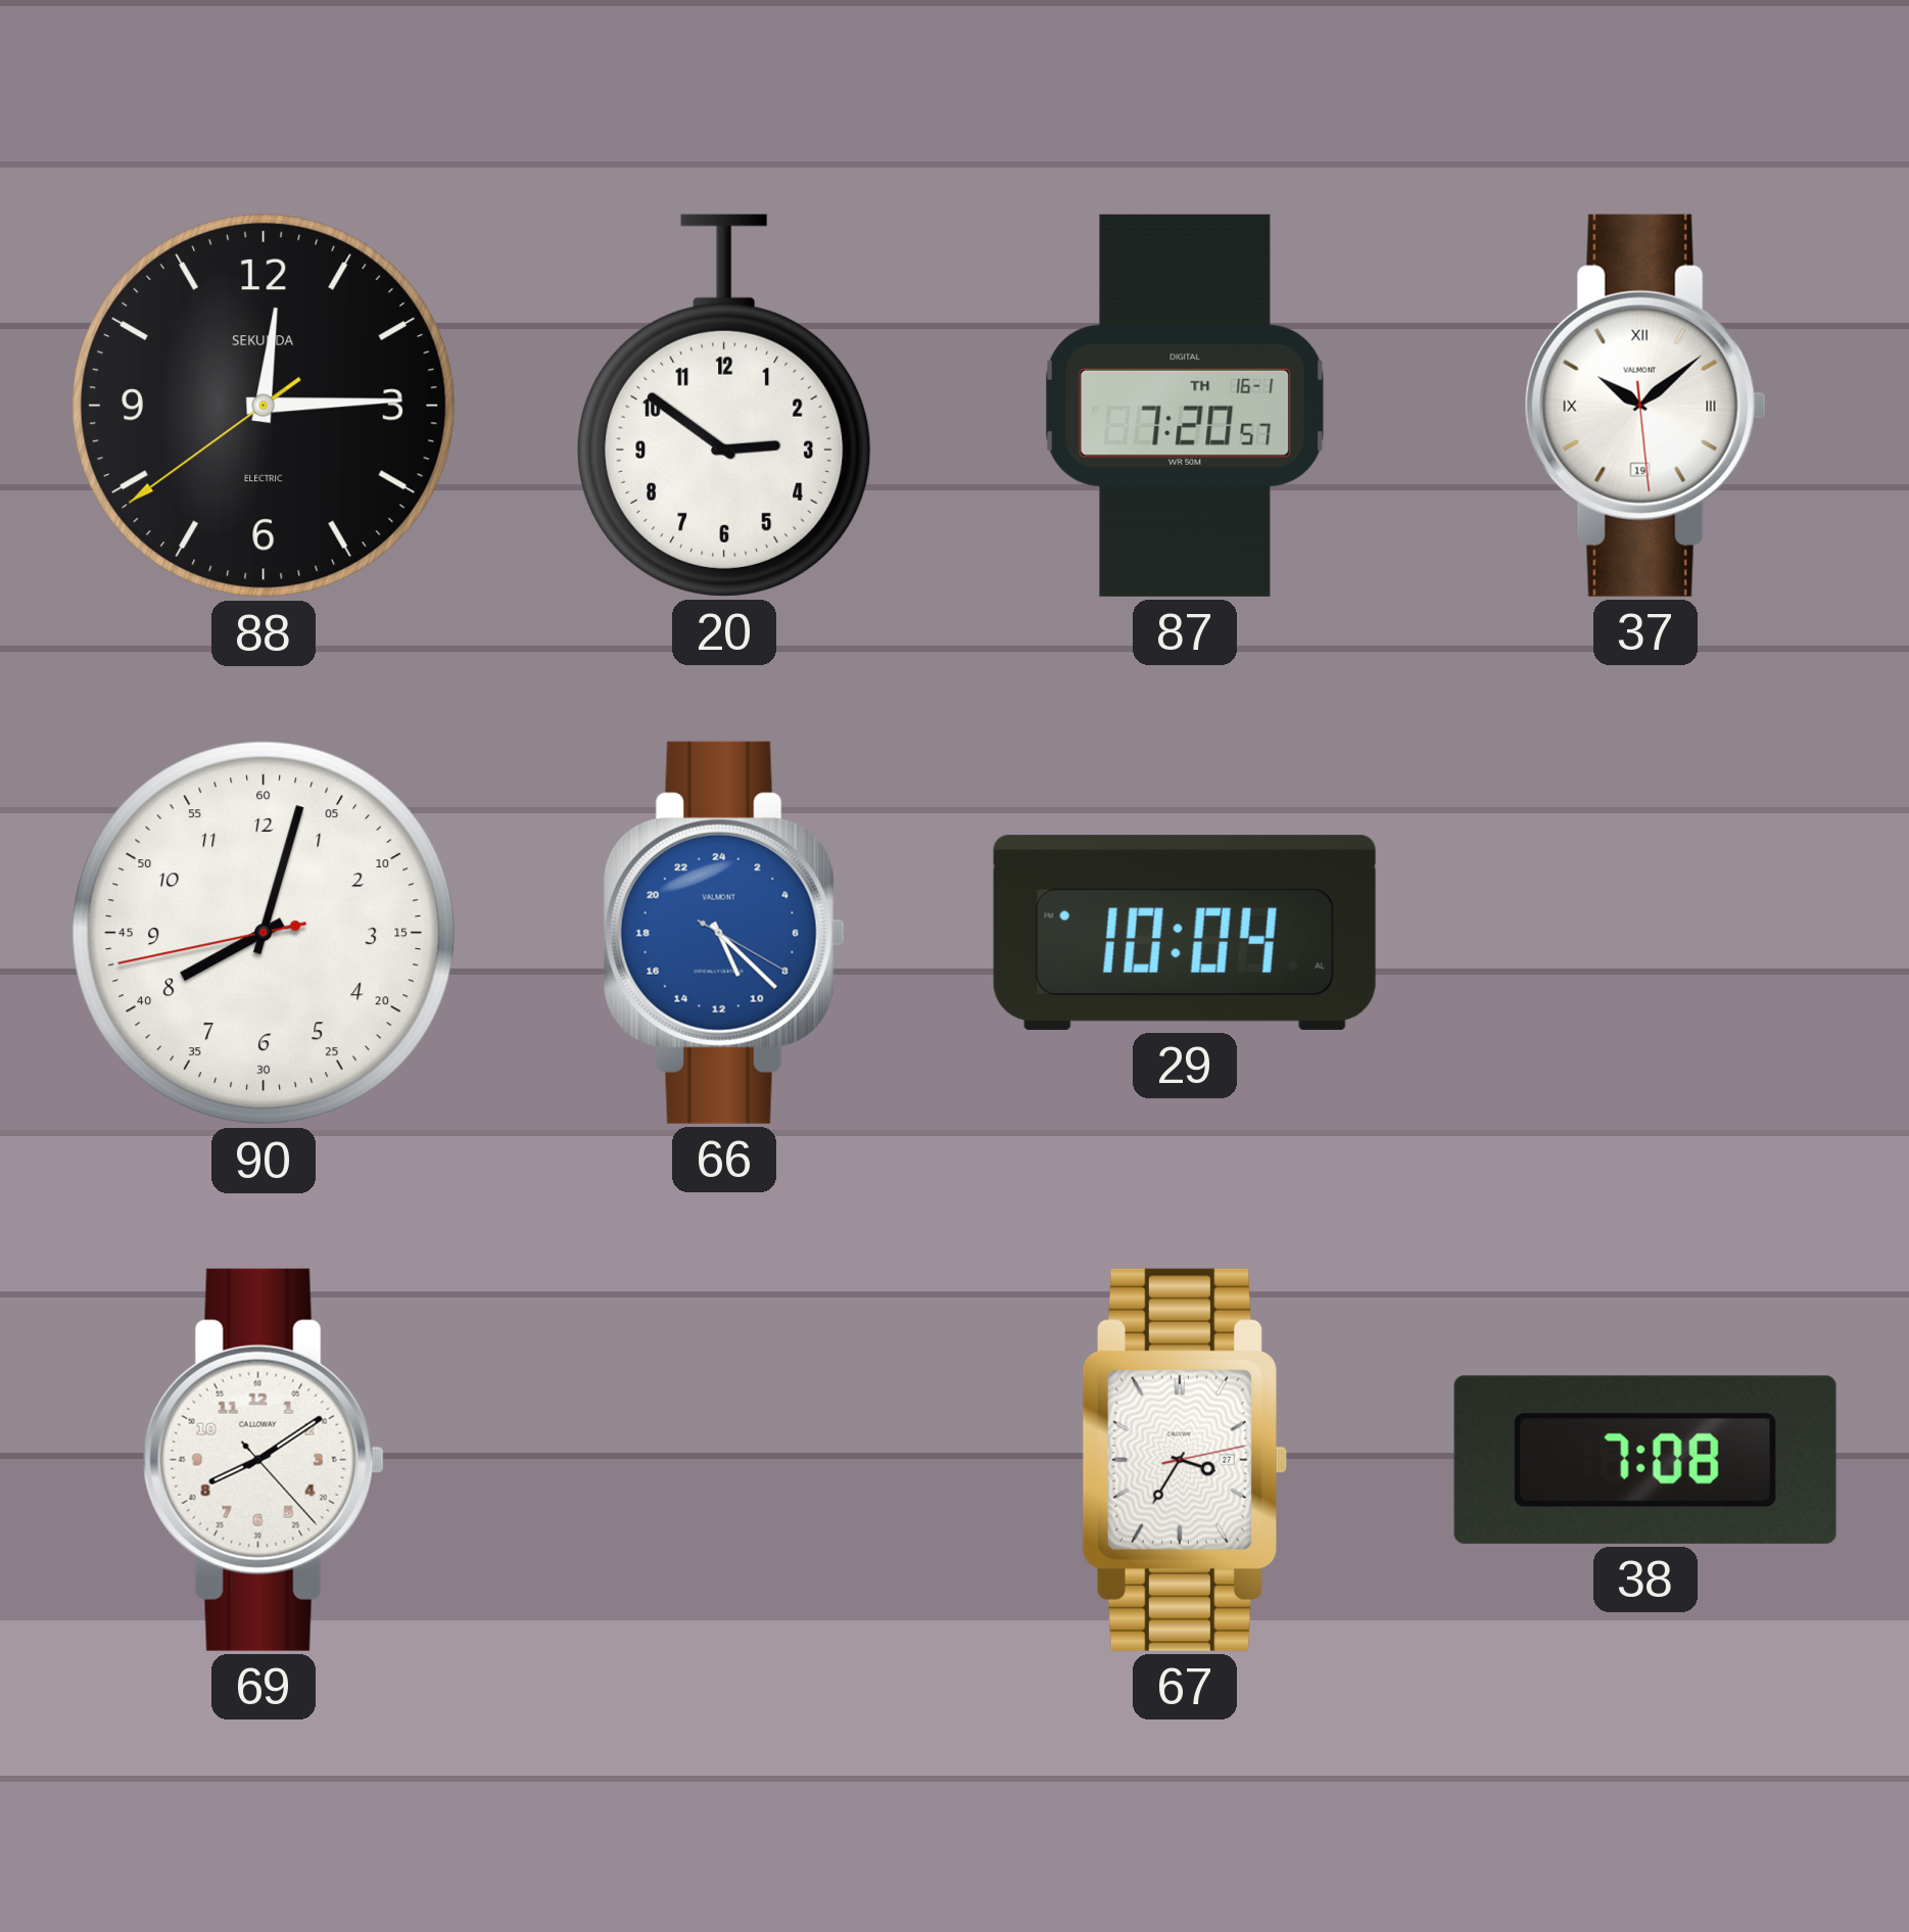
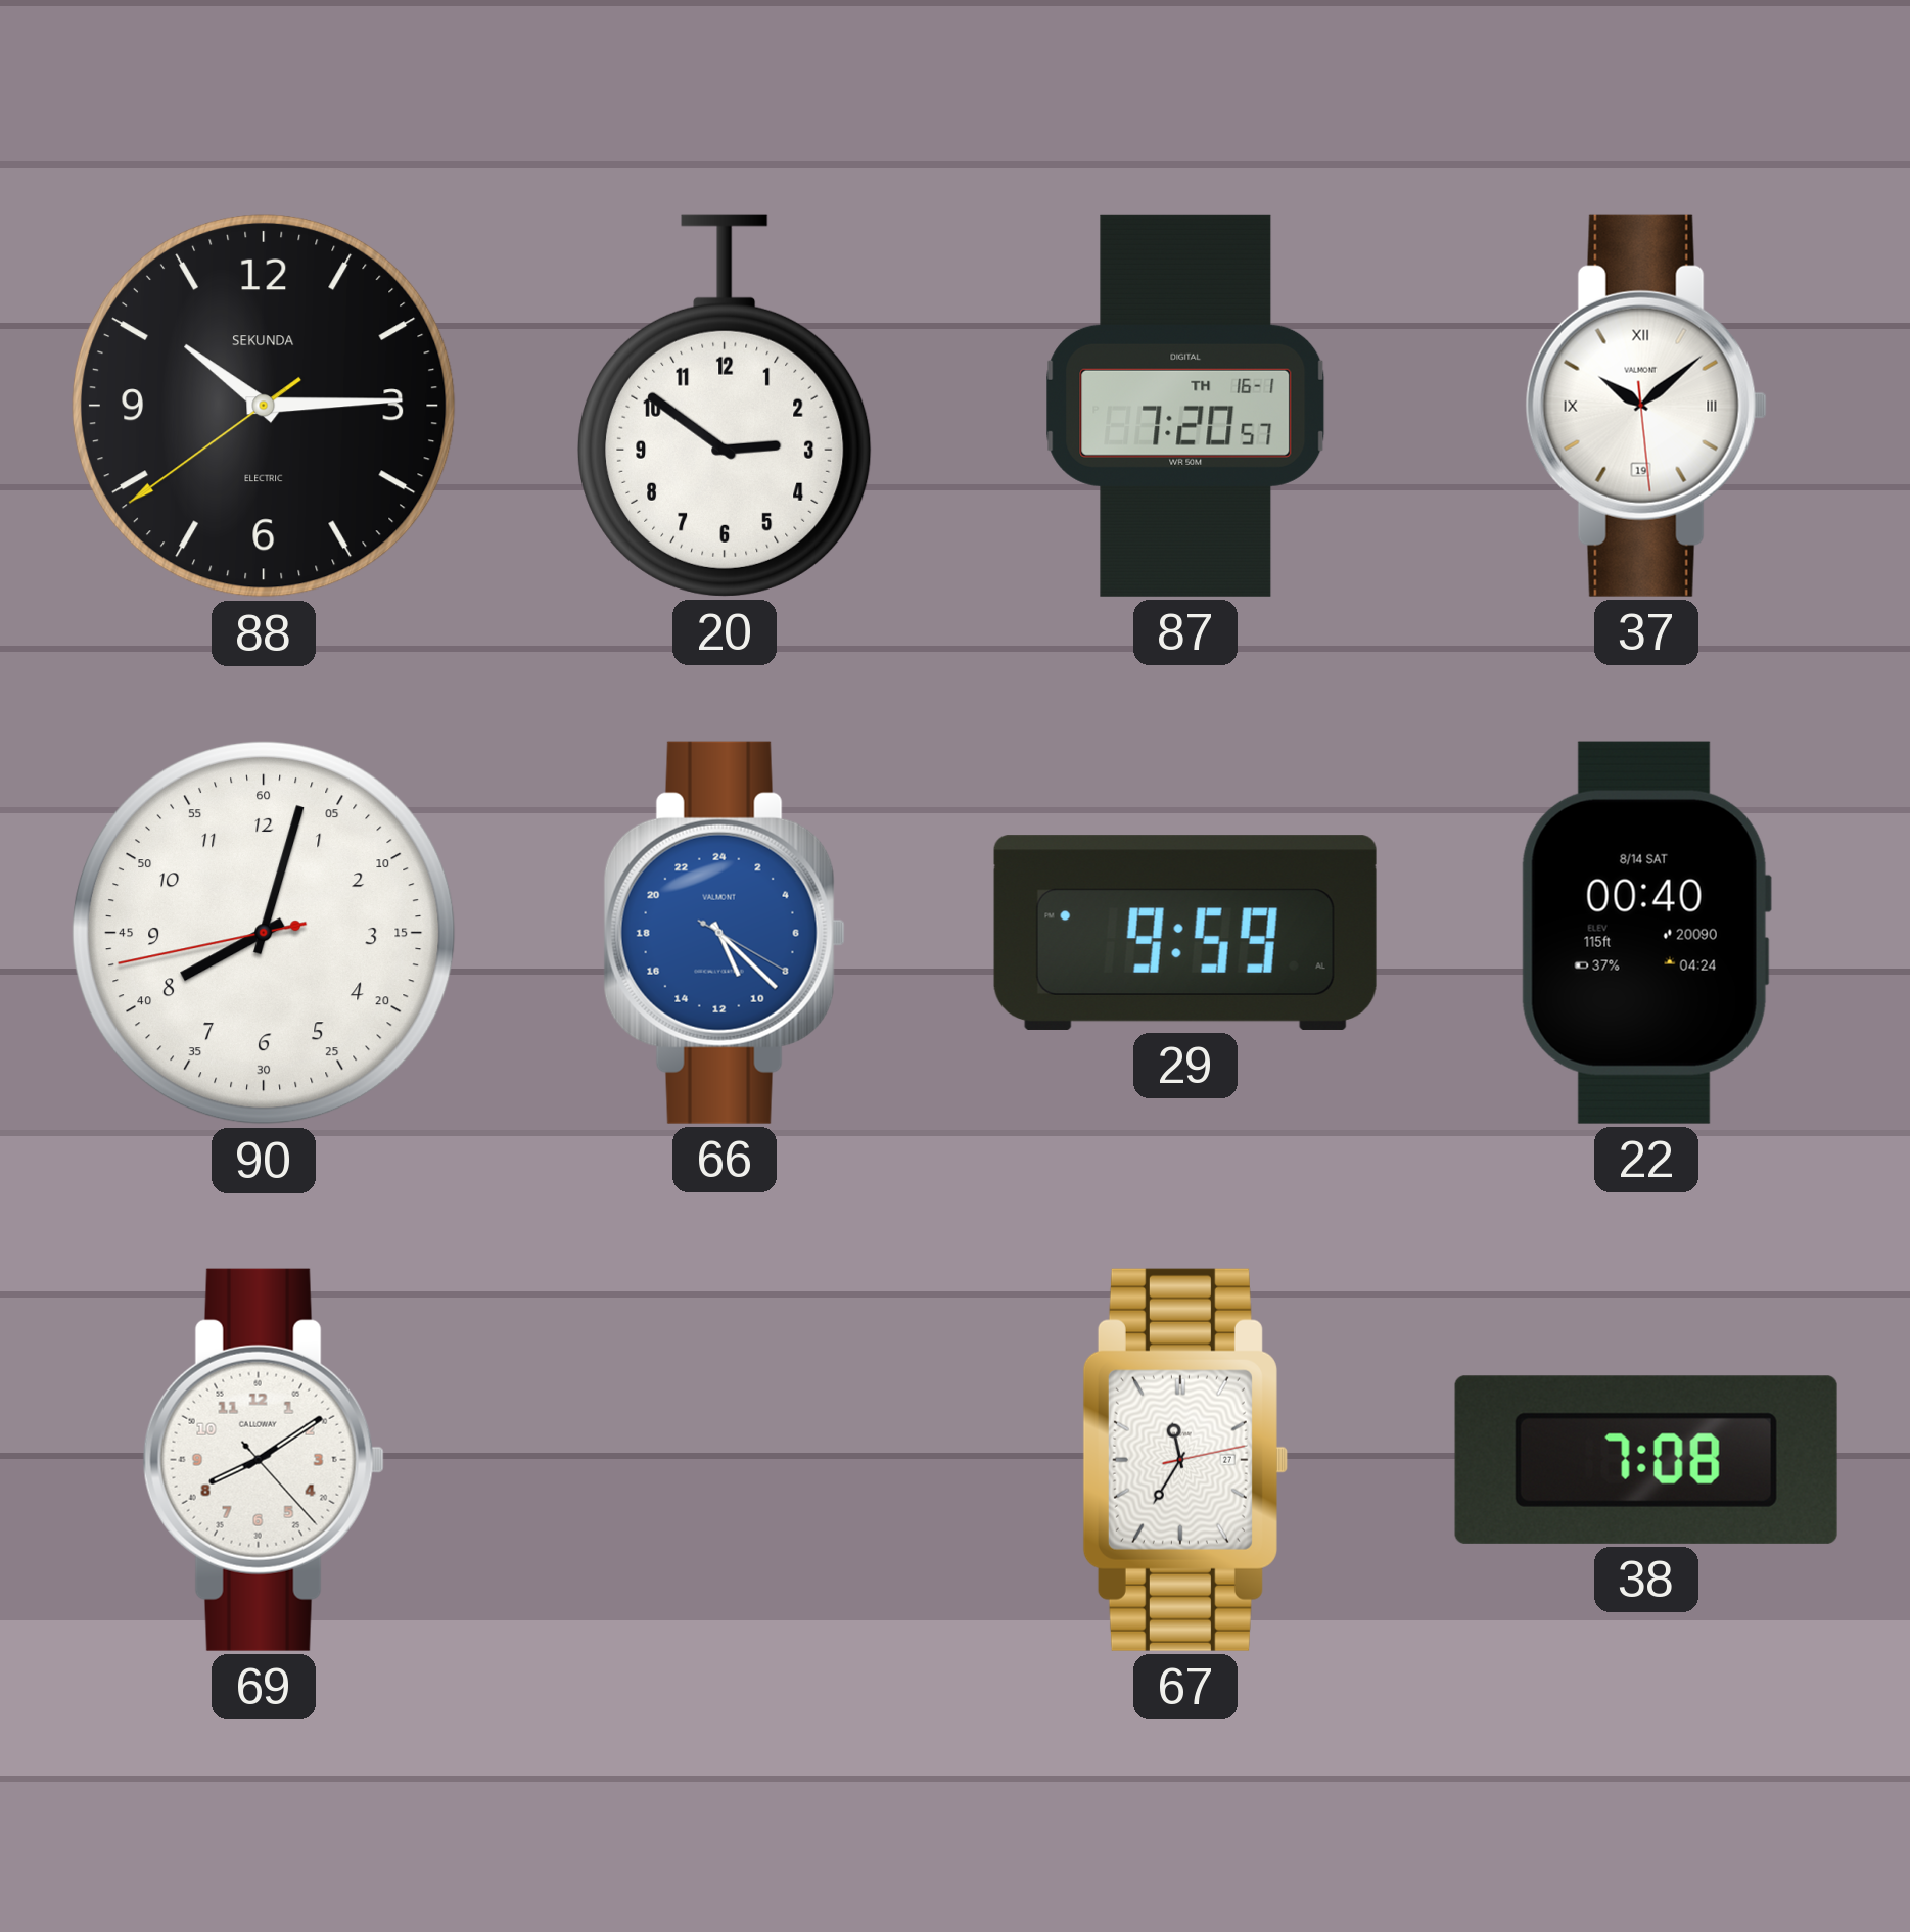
88: 12:14 -> 10:14 (264, 406)
29: 10:04 -> 9:59 (1185, 933)
22: none -> 00:40 (1646, 933)
67: 3:35 -> 11:35 (1185, 1460)
